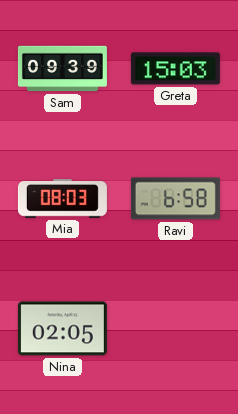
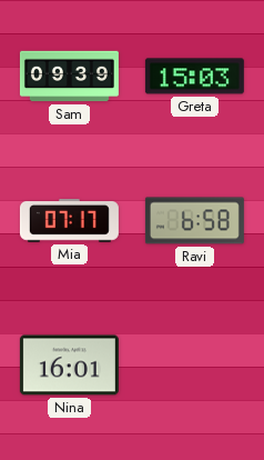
Mia: 08:03 -> 07:17 (69, 221)
Nina: 02:05 -> 16:01 (69, 366)
